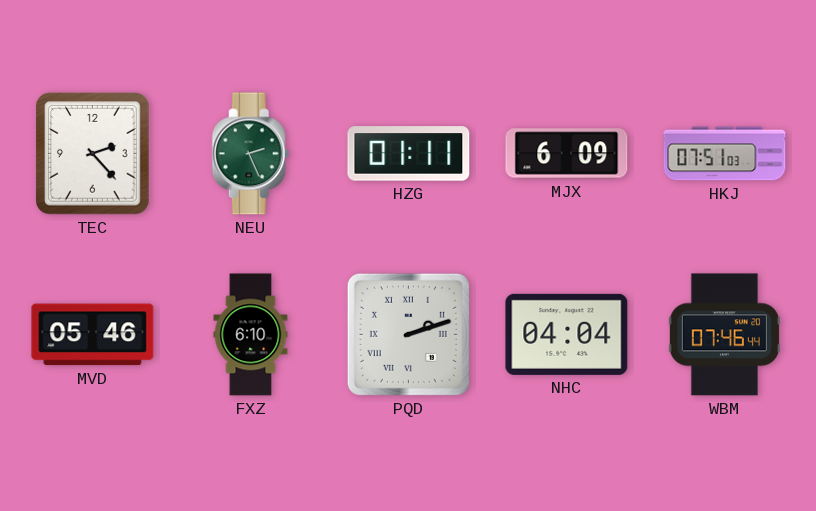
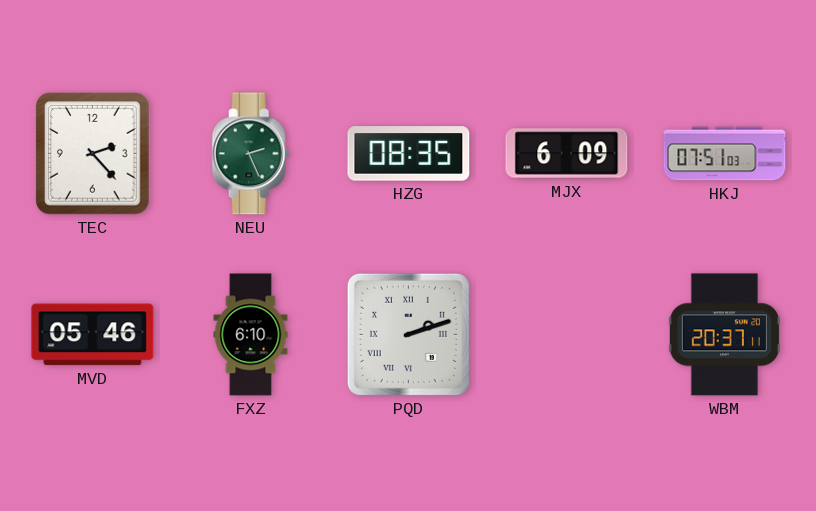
HZG: 01:11 -> 08:35 (409, 154)
NHC: 04:04 -> none (567, 334)
WBM: 07:46 -> 20:37 (724, 335)
